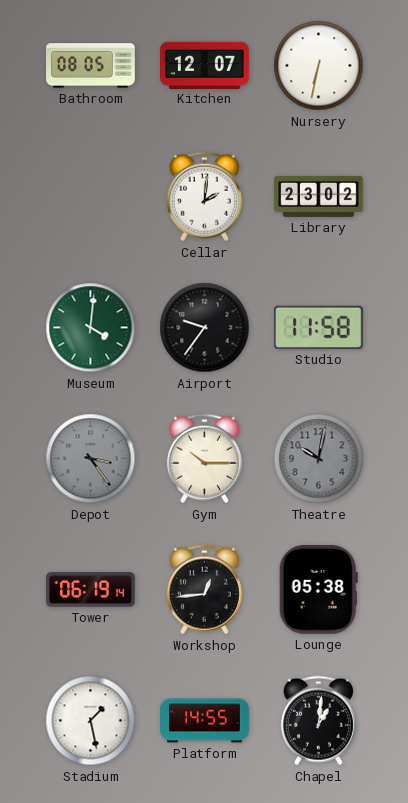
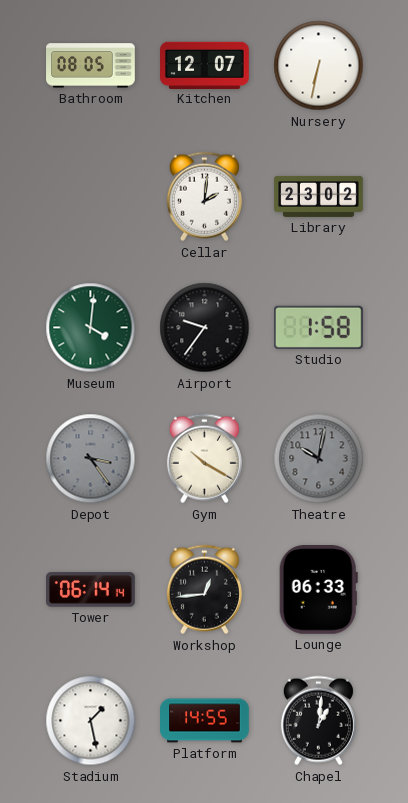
Studio: 11:58 -> 1:58 (319, 327)
Gym: 10:15 -> 10:20 (204, 459)
Tower: 06:19 -> 06:14 (91, 590)
Lounge: 05:38 -> 06:33 (318, 590)
